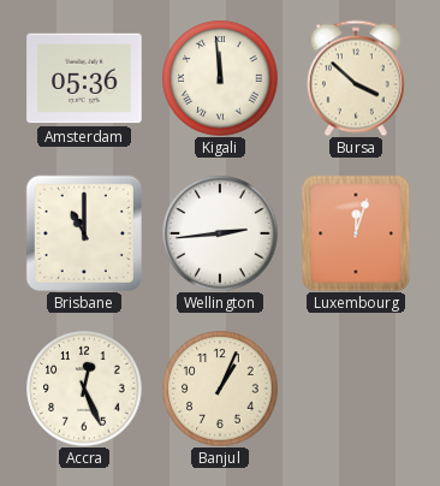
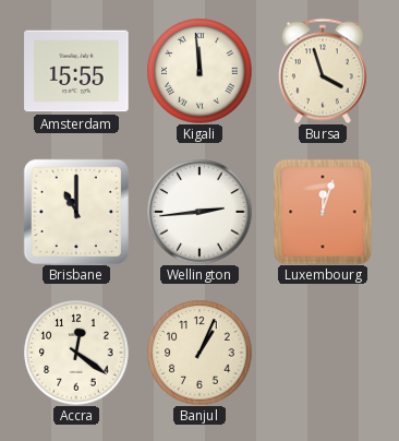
Amsterdam: 05:36 -> 15:55 (76, 71)
Bursa: 3:52 -> 3:57 (323, 71)
Accra: 12:26 -> 12:21 (76, 353)
